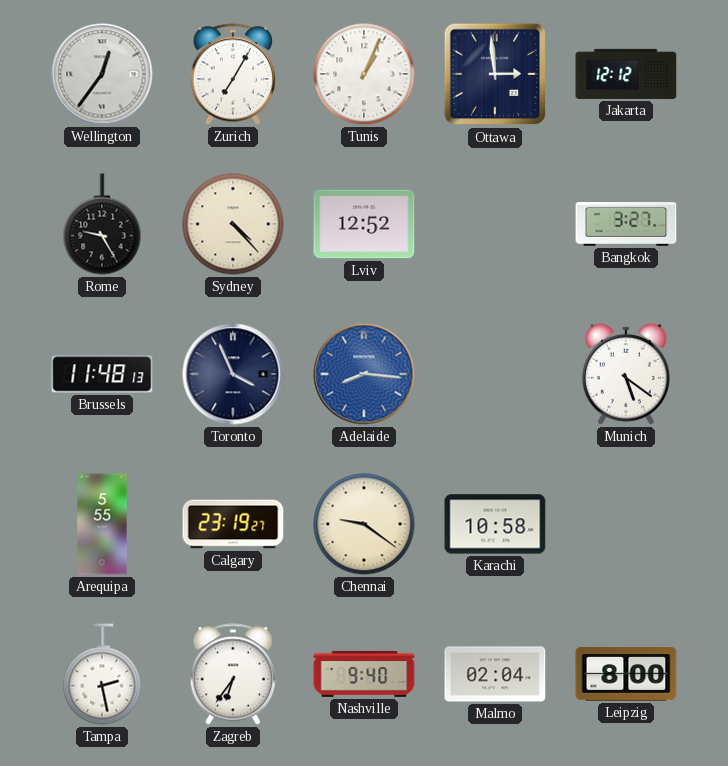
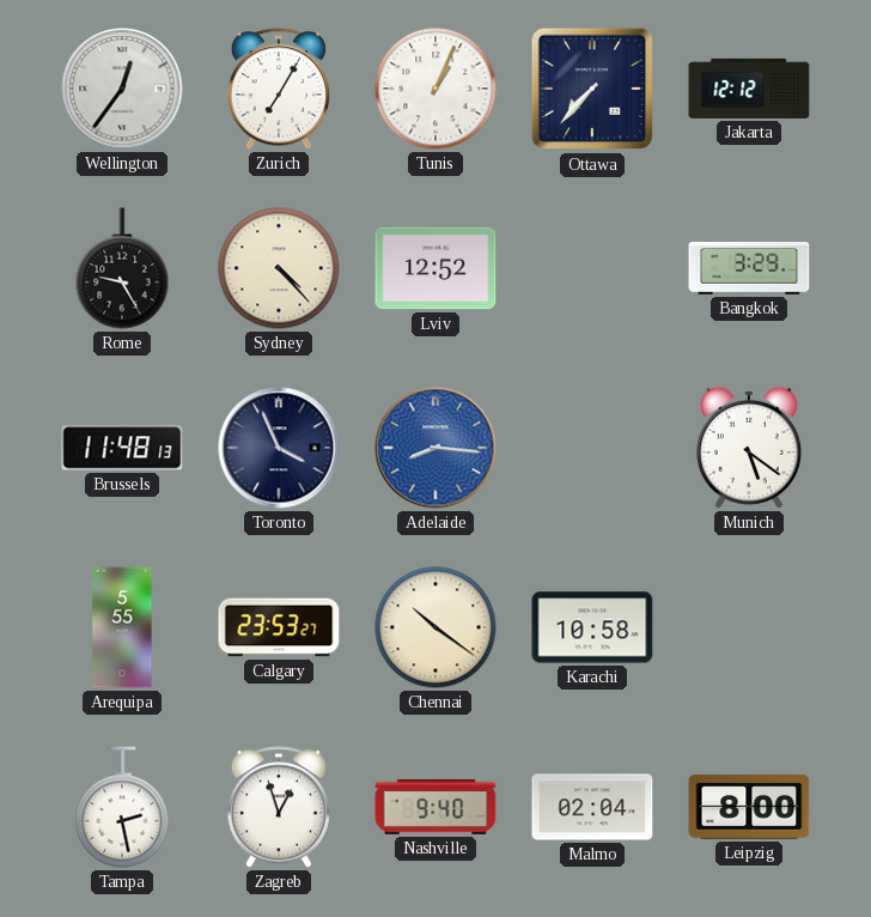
Ottawa: 2:59 -> 7:37 (592, 89)
Bangkok: 3:27 -> 3:29 (749, 269)
Calgary: 23:19 -> 23:53 (279, 627)
Chennai: 9:21 -> 10:21 (435, 627)
Zagreb: 6:36 -> 12:57 (279, 807)
